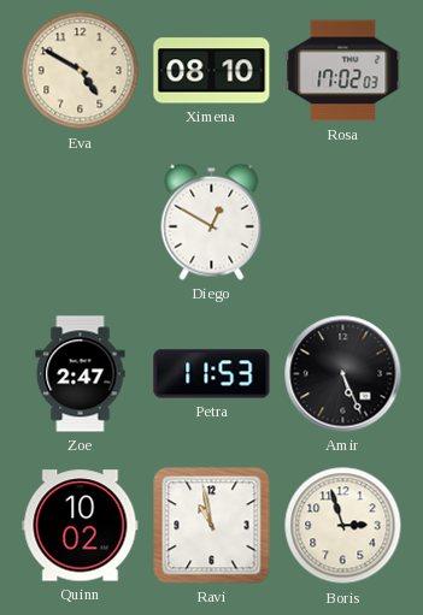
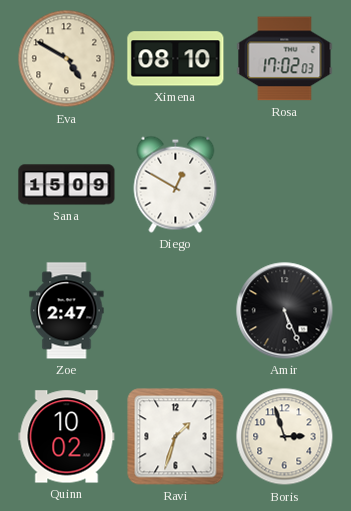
Sana: none -> 15:09 (67, 185)
Petra: 11:53 -> none (212, 374)
Ravi: 10:58 -> 1:33 (176, 437)
